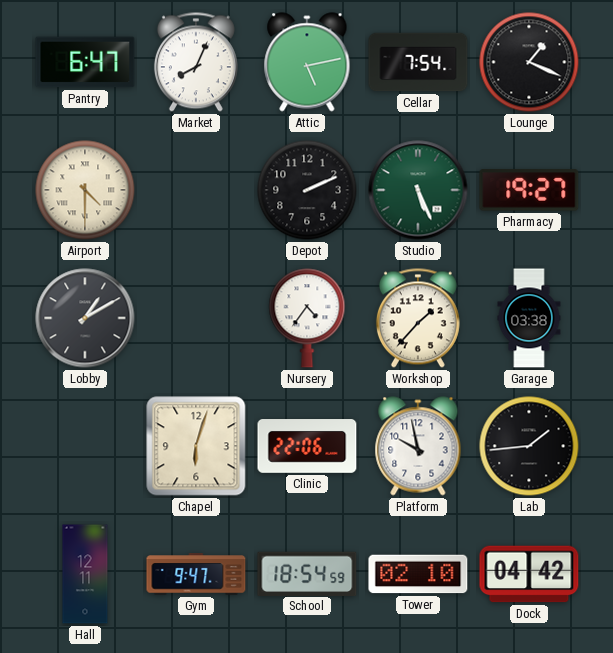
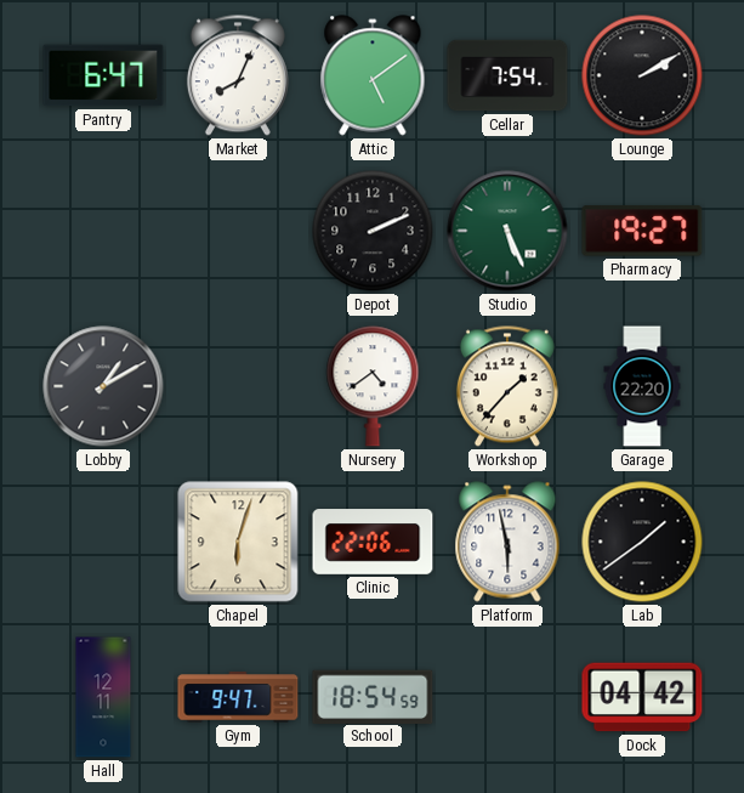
Attic: 5:13 -> 5:09 (373, 75)
Lounge: 1:19 -> 2:10 (642, 75)
Airport: 4:30 -> none (85, 190)
Nursery: 4:36 -> 4:39 (373, 386)
Garage: 03:38 -> 22:20 (642, 386)
Platform: 9:58 -> 5:58 (507, 542)
Lab: 1:44 -> 1:39 (642, 542)
Tower: 02:10 -> none (418, 574)
